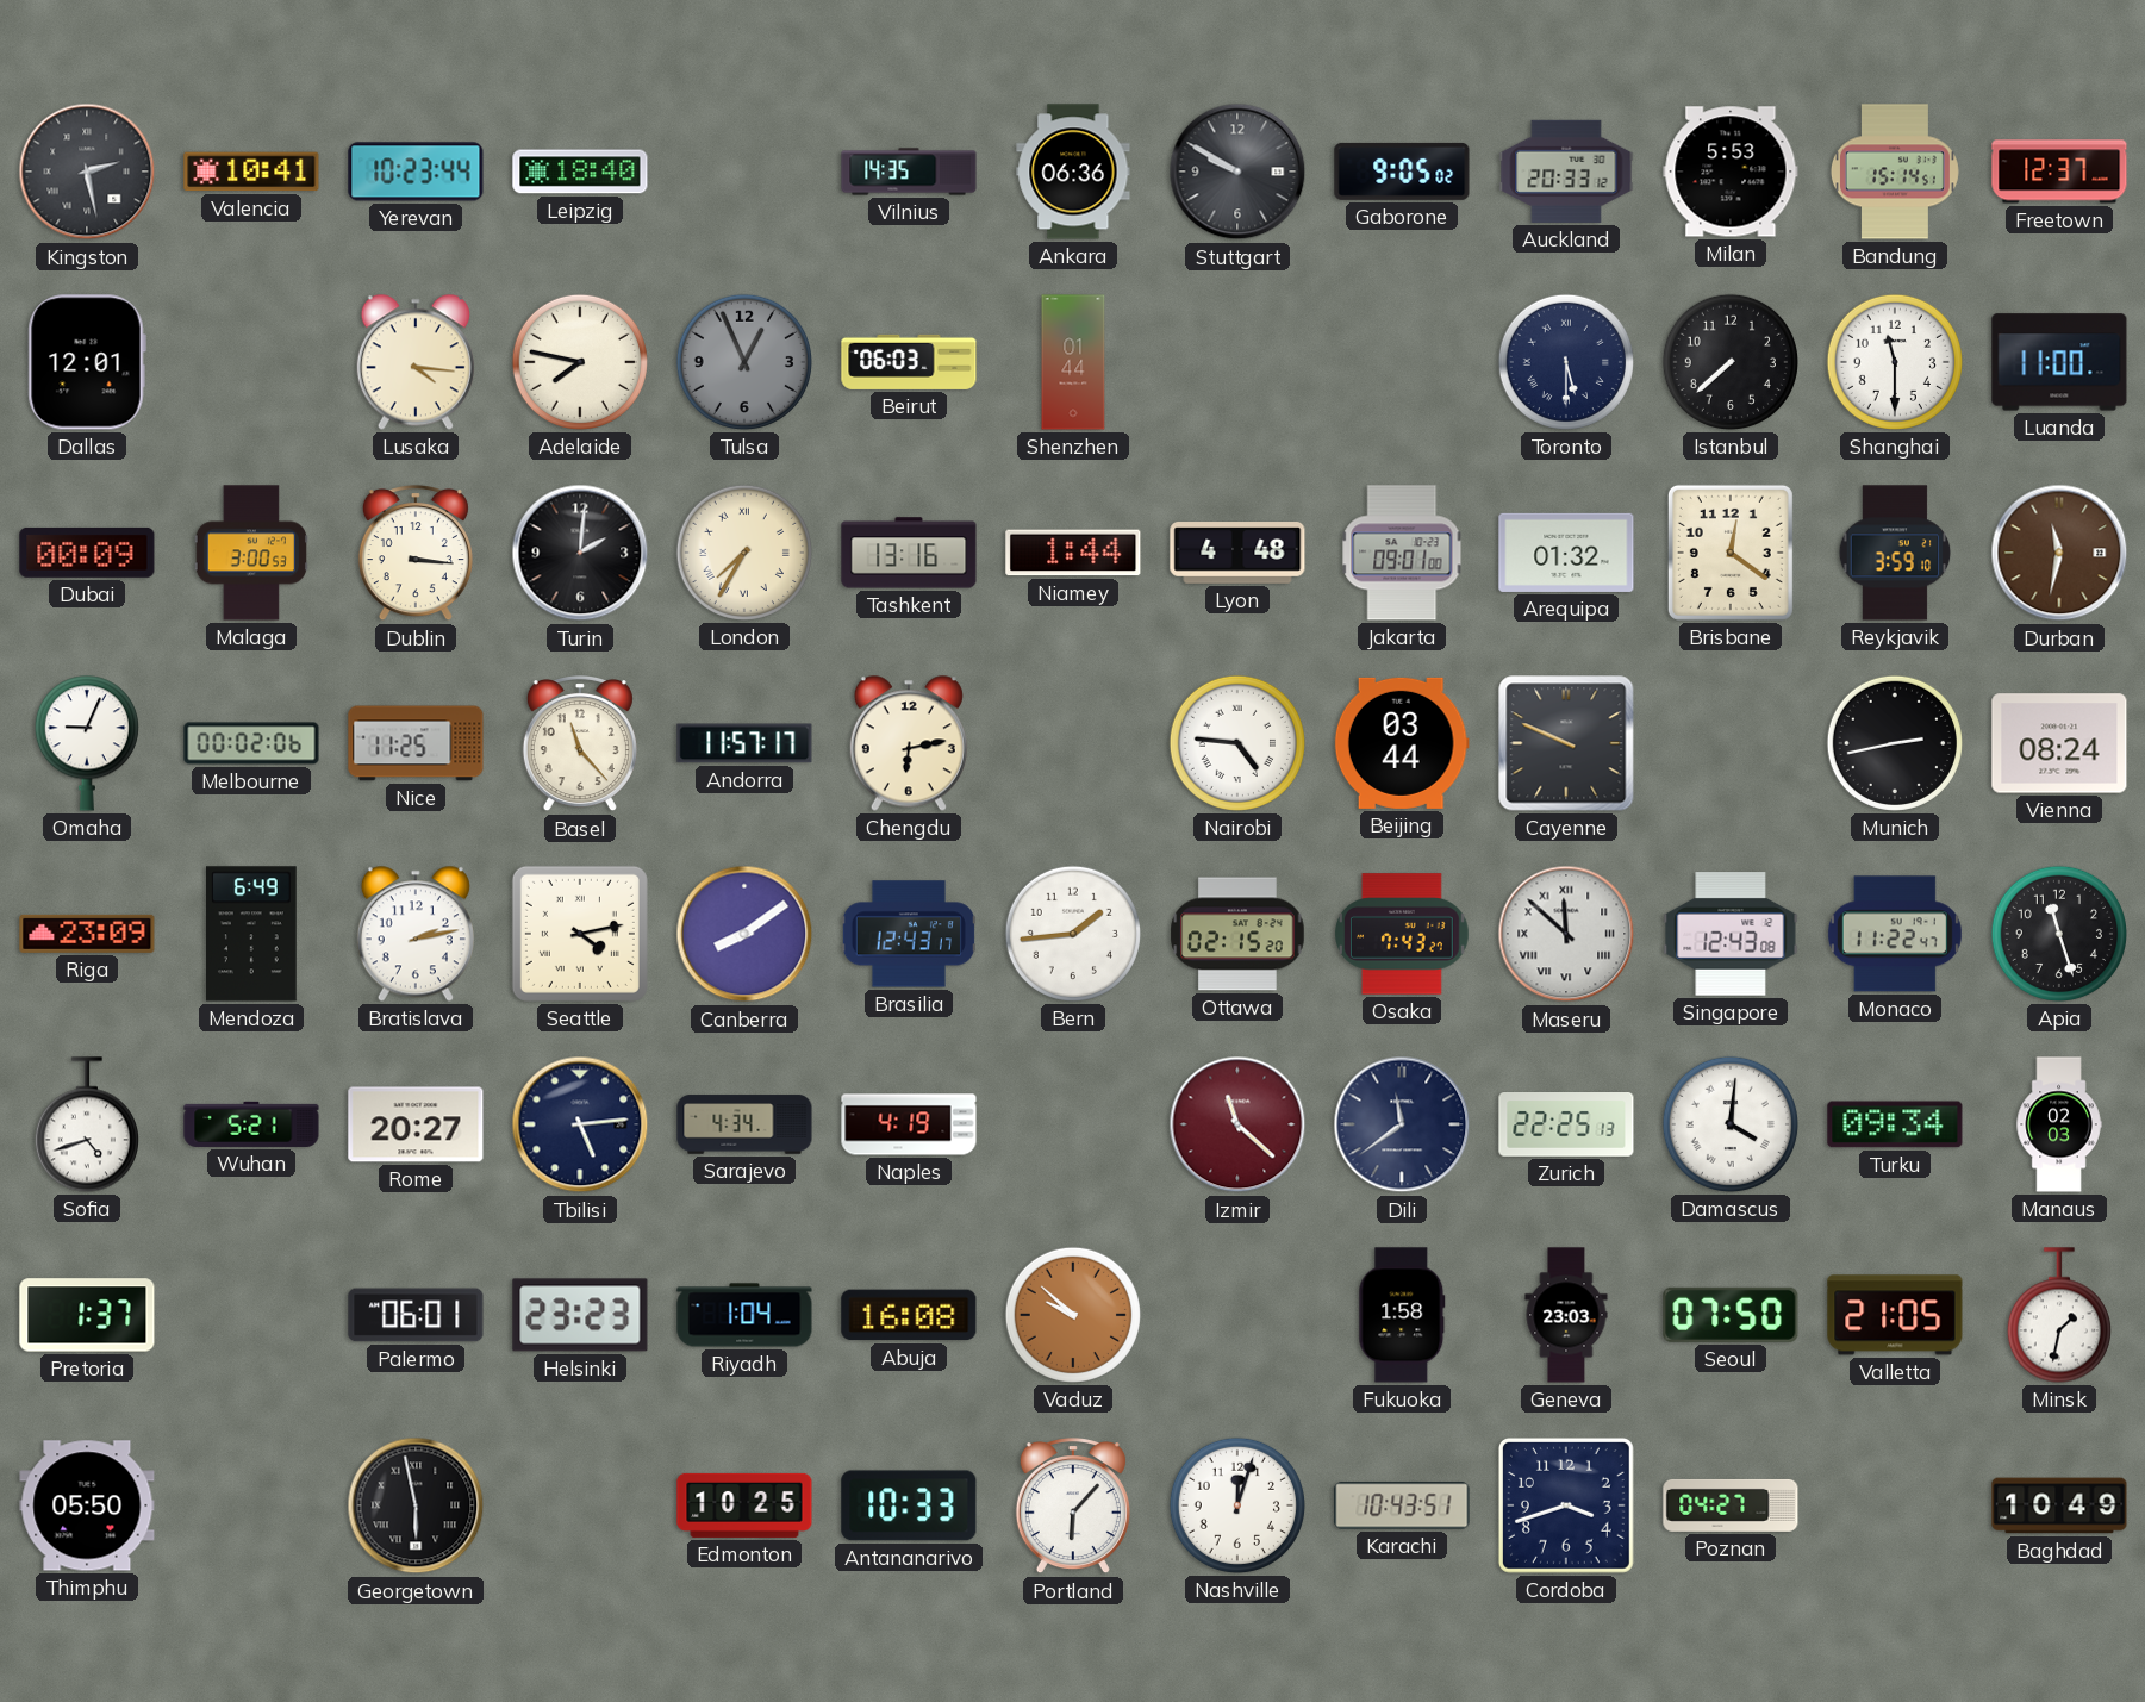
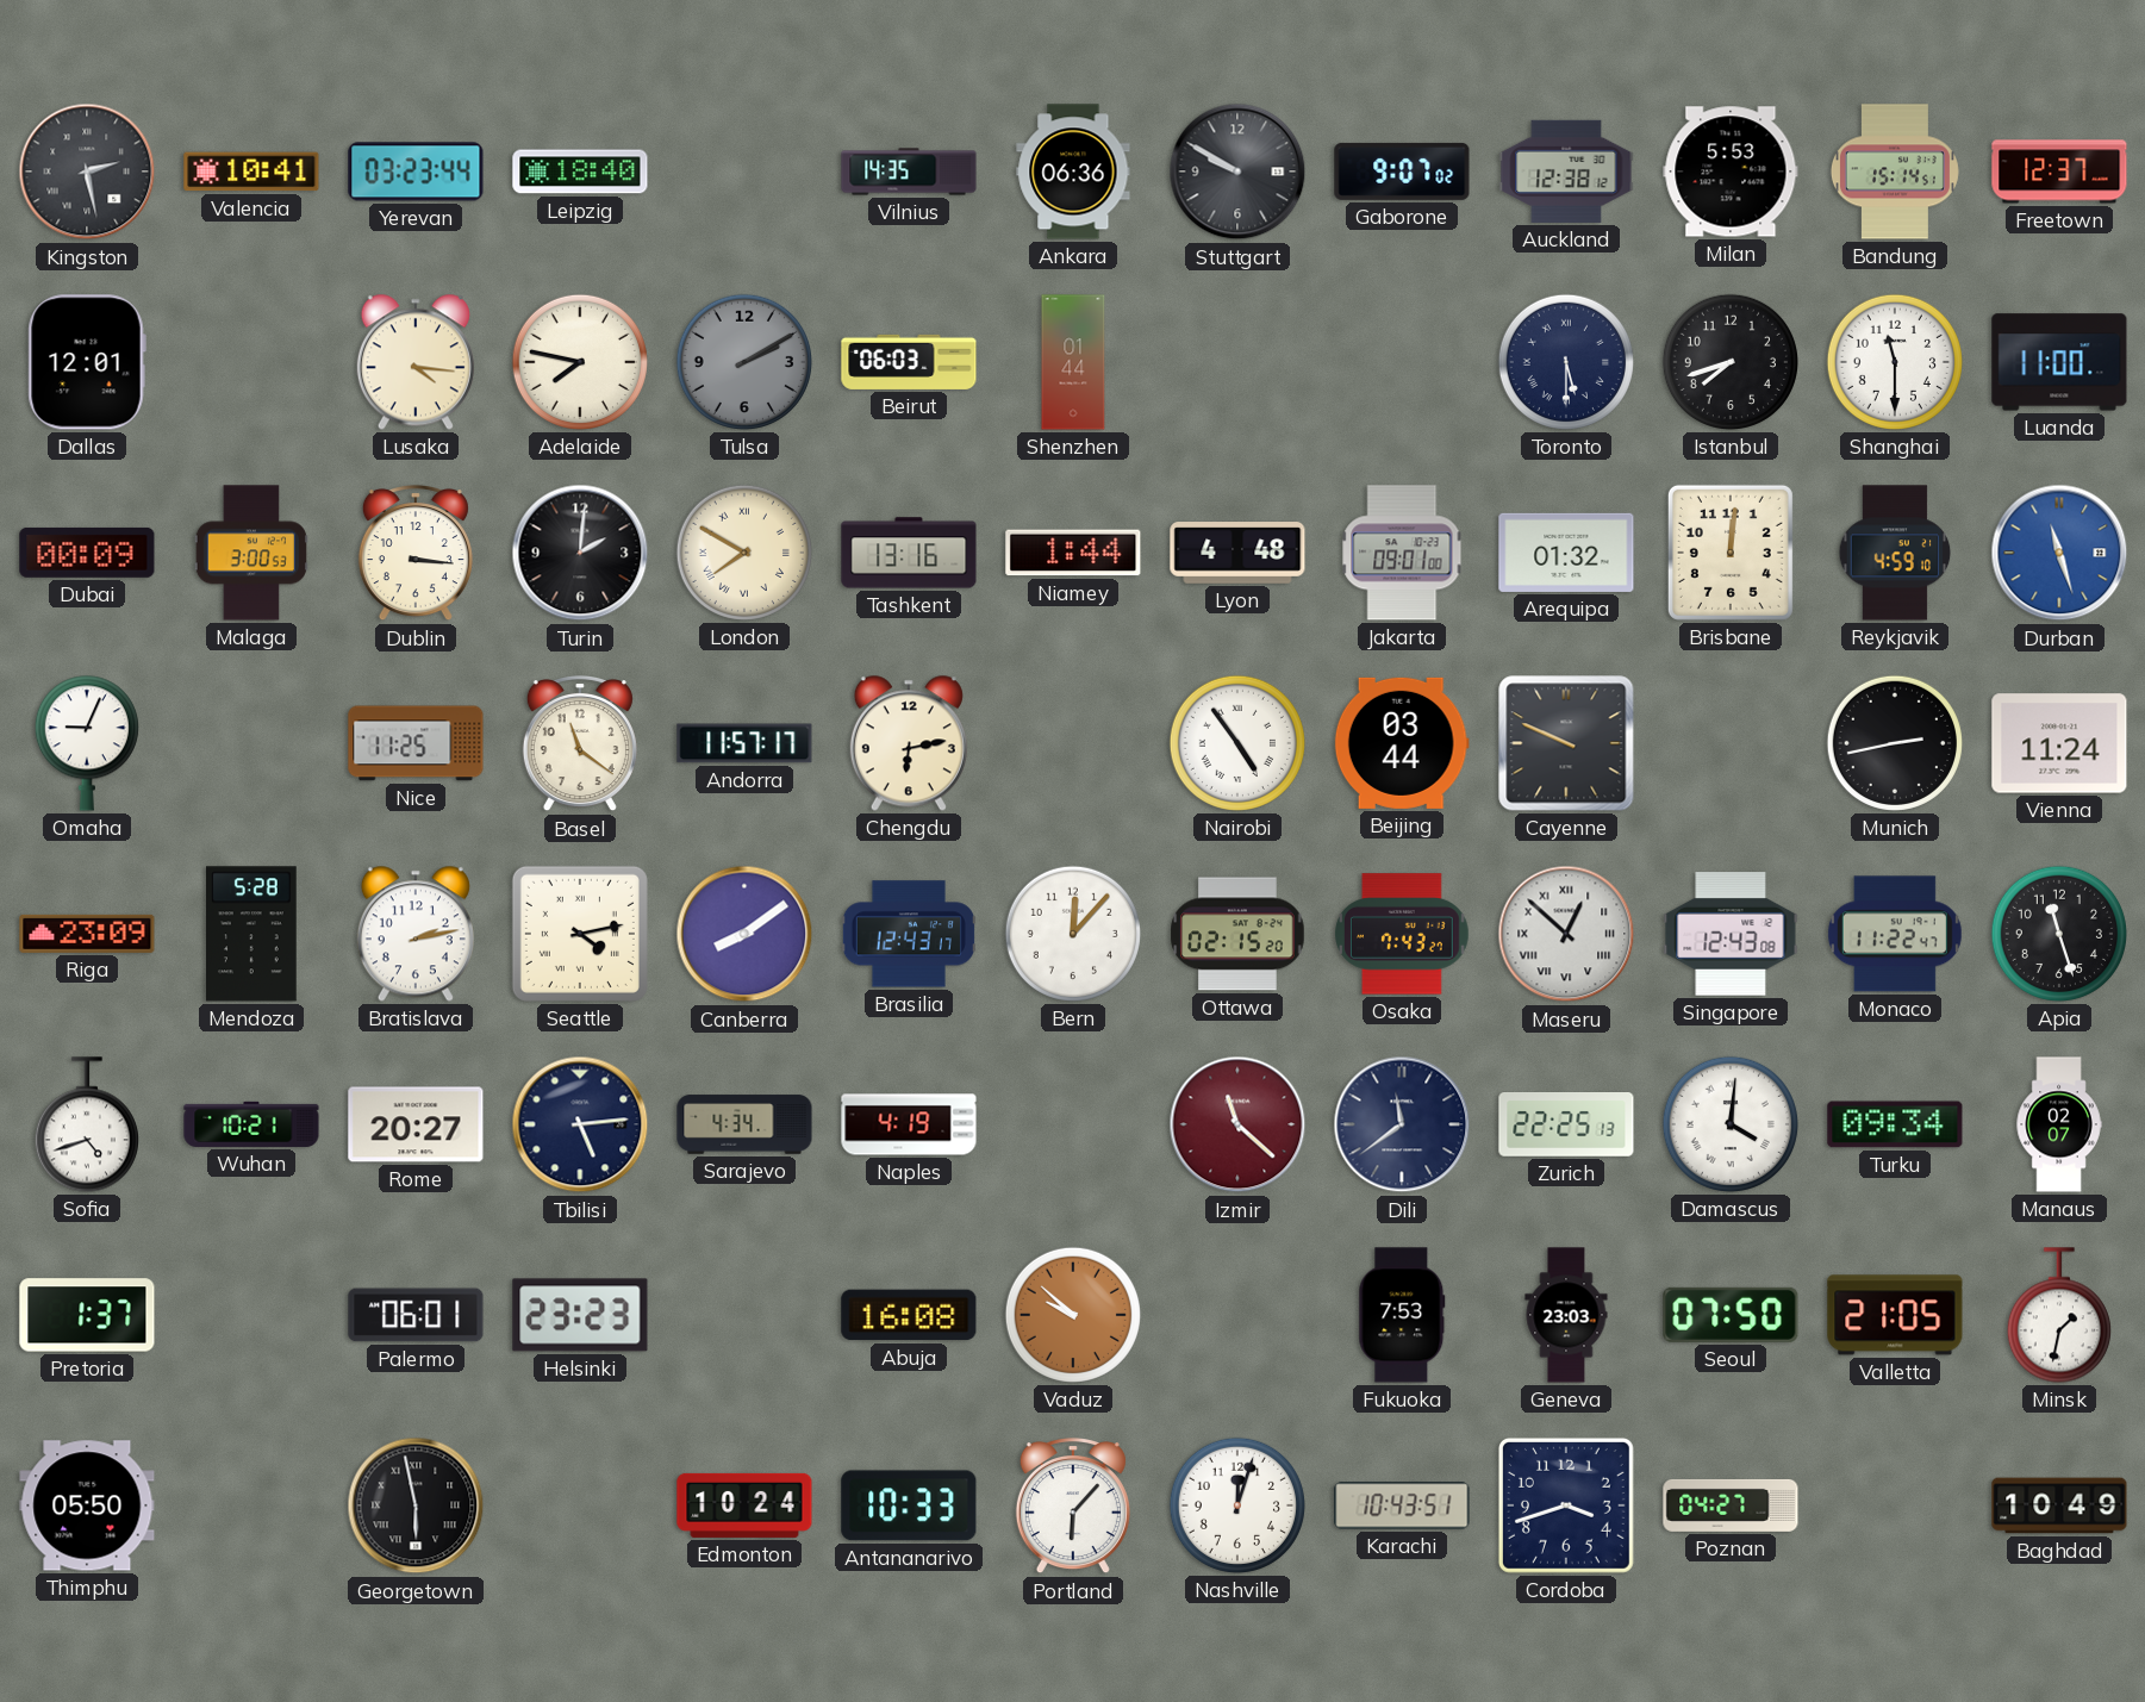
Yerevan: 10:23 -> 03:23 (416, 172)
Gaborone: 9:05 -> 9:07 (1402, 172)
Auckland: 20:33 -> 12:38 (1566, 172)
Tulsa: 12:56 -> 2:10 (744, 362)
Istanbul: 7:38 -> 7:42 (1731, 362)
London: 7:35 -> 7:50 (744, 553)
Brisbane: 12:21 -> 12:01 (1731, 553)
Reykjavik: 3:59 -> 4:59 (1895, 553)
Durban: 11:32 -> 11:27 (2059, 553)
Durban dial: brown -> blue (2059, 553)
Melbourne: 00:02 -> none (251, 743)
Basel: 11:23 -> 11:21 (580, 744)
Nairobi: 4:46 -> 4:54 (1237, 743)
Vienna: 08:24 -> 11:24 (2059, 743)
Mendoza: 6:49 -> 5:28 (252, 934)
Bern: 1:44 -> 12:07 (1073, 934)
Maseru: 11:52 -> 12:52 (1566, 934)
Wuhan: 5:21 -> 10:21 (251, 1124)
Manaus: 02:03 -> 02:07 (2059, 1124)
Riyadh: 1:04 -> none (744, 1315)
Fukuoka: 1:58 -> 7:53 (1402, 1315)
Edmonton: 10:25 -> 10:24 (744, 1505)
